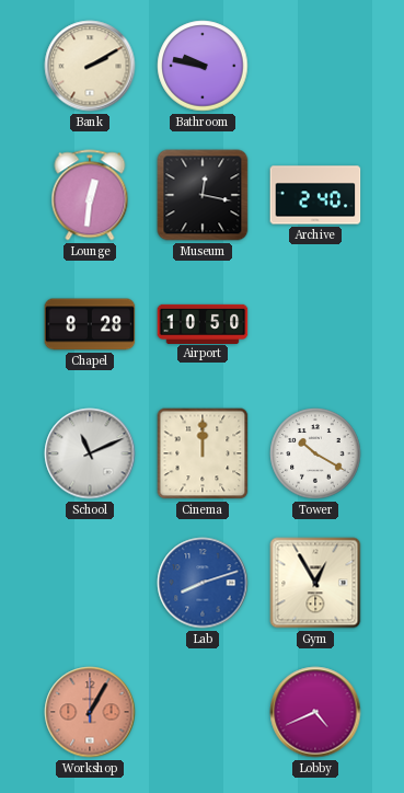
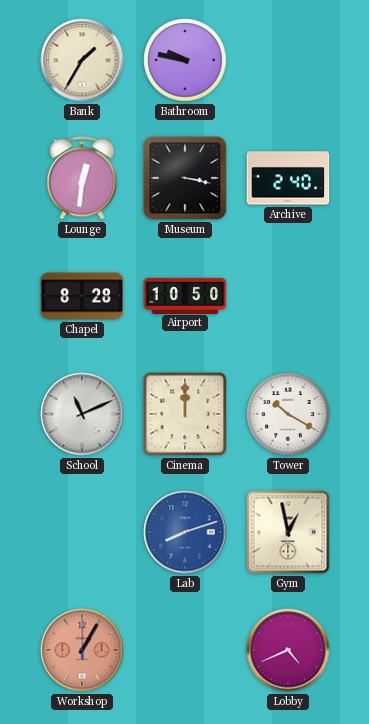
Bank: 2:10 -> 1:35 (82, 60)
Museum: 12:17 -> 3:17 (185, 178)
Gym: 12:55 -> 12:58 (288, 532)
